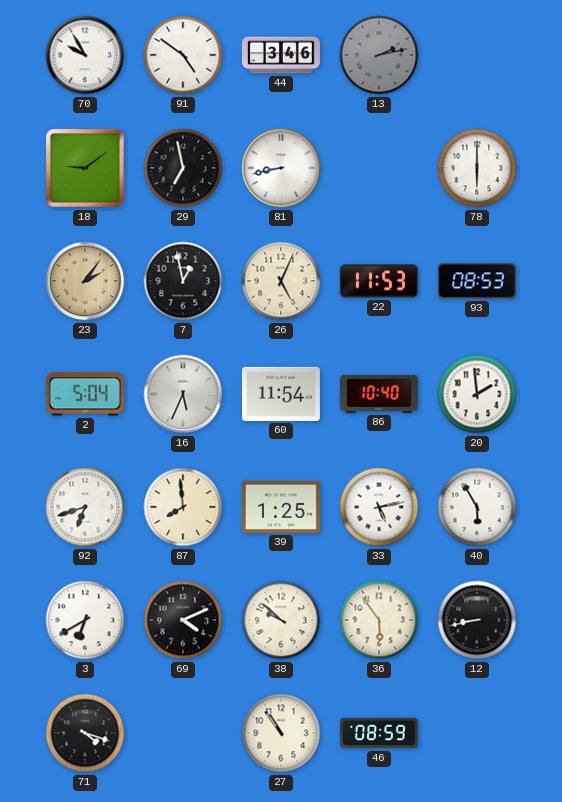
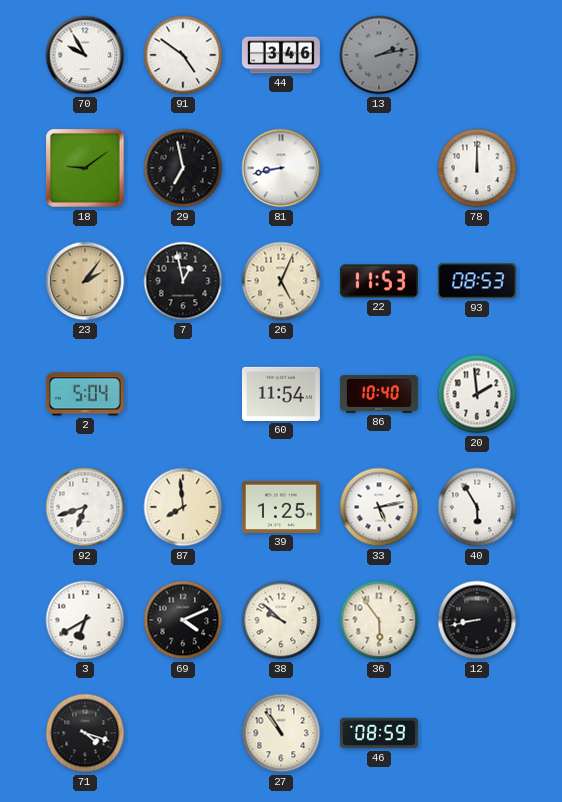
78: 6:00 -> 12:00 (477, 168)
16: 5:34 -> none (183, 394)
